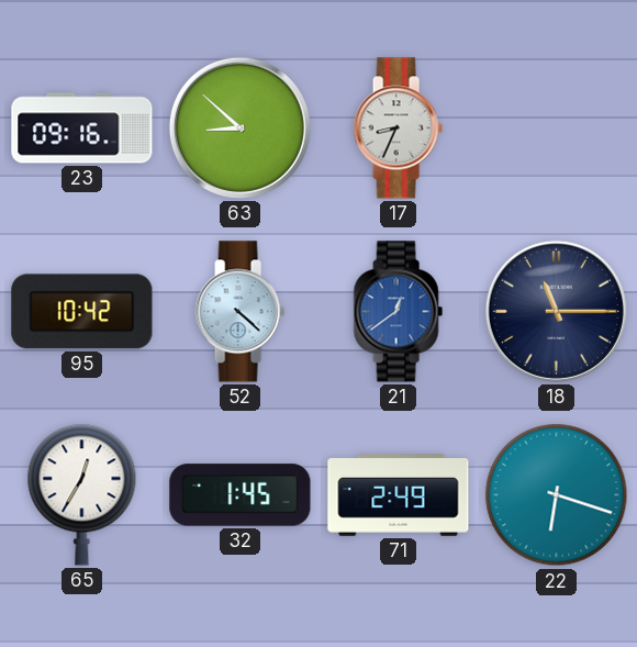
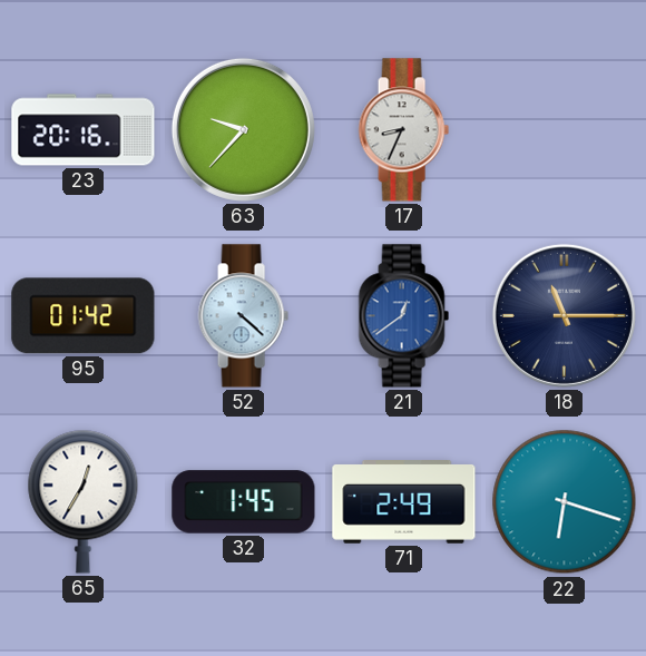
23: 09:16 -> 20:16 (84, 130)
63: 8:52 -> 9:37 (243, 129)
95: 10:42 -> 01:42 (84, 316)
